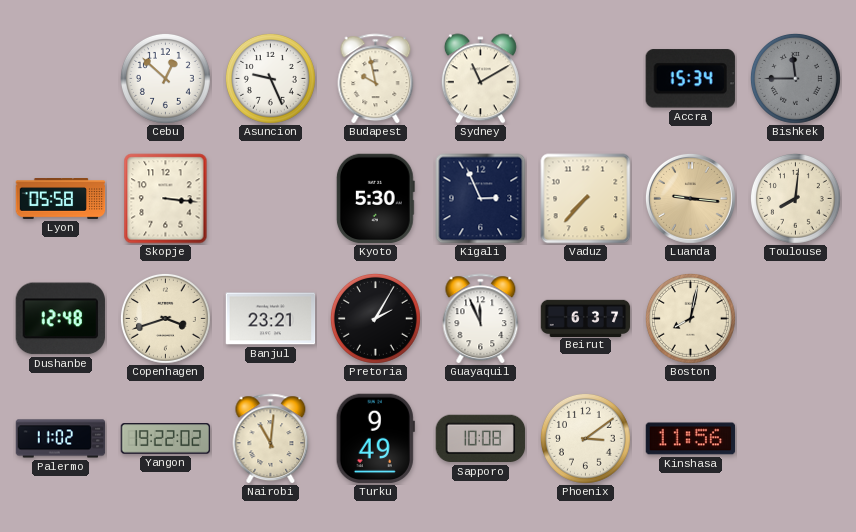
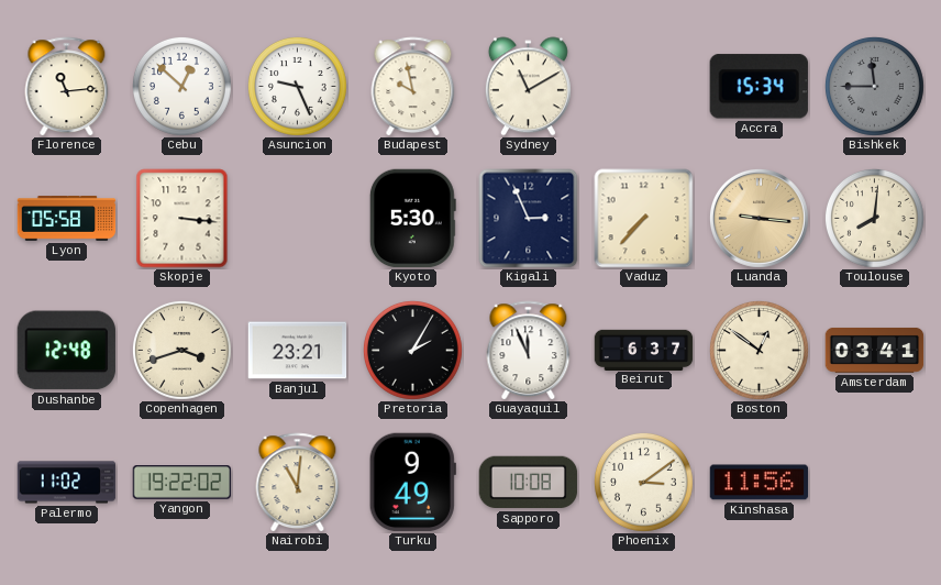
Florence: none -> 11:14 (67, 87)
Boston: 8:02 -> 12:51 (759, 350)
Amsterdam: none -> 03:41 (875, 350)
